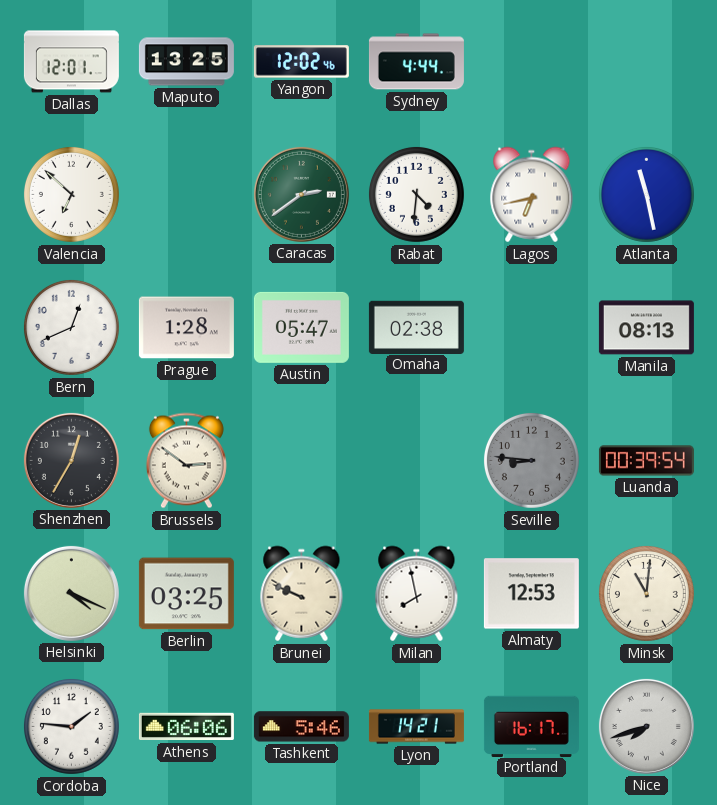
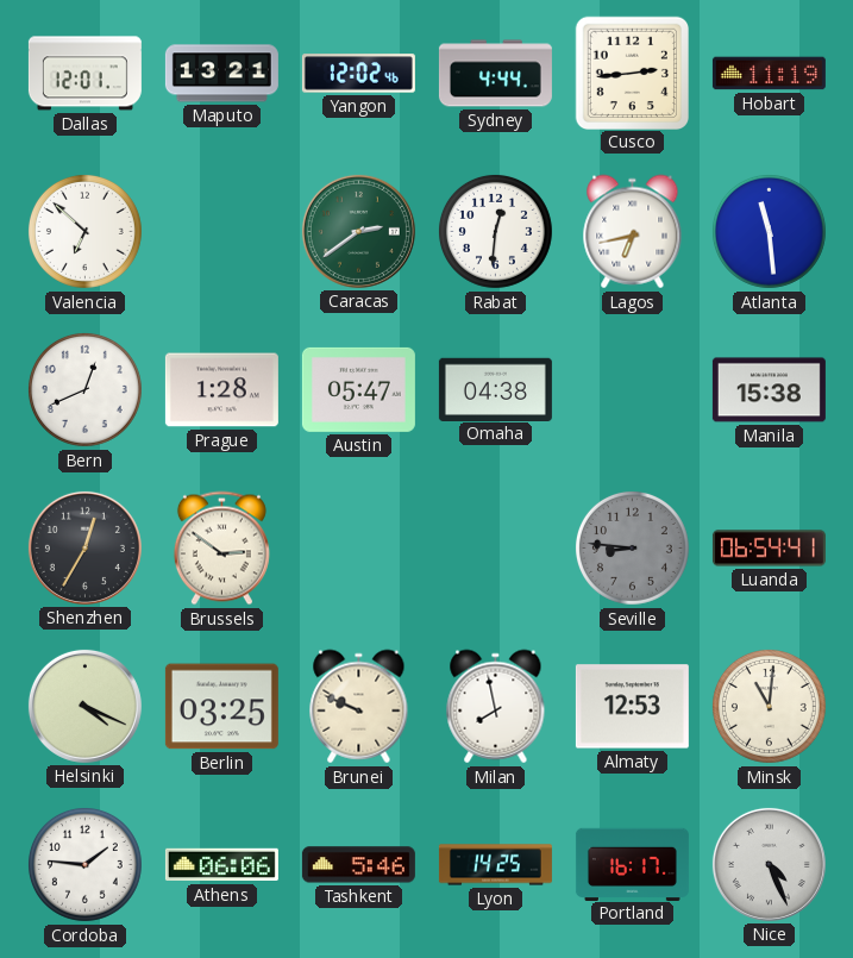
Maputo: 13:25 -> 13:21 (221, 74)
Cusco: none -> 2:44 (632, 73)
Hobart: none -> 11:19 (769, 74)
Rabat: 4:31 -> 12:31 (495, 231)
Atlanta: 11:28 -> 11:29 (769, 231)
Omaha: 02:38 -> 04:38 (495, 389)
Manila: 08:13 -> 15:38 (769, 390)
Luanda: 00:39 -> 06:54 (769, 549)
Lyon: 14:21 -> 14:25 (495, 865)
Nice: 7:42 -> 4:26 (769, 864)
